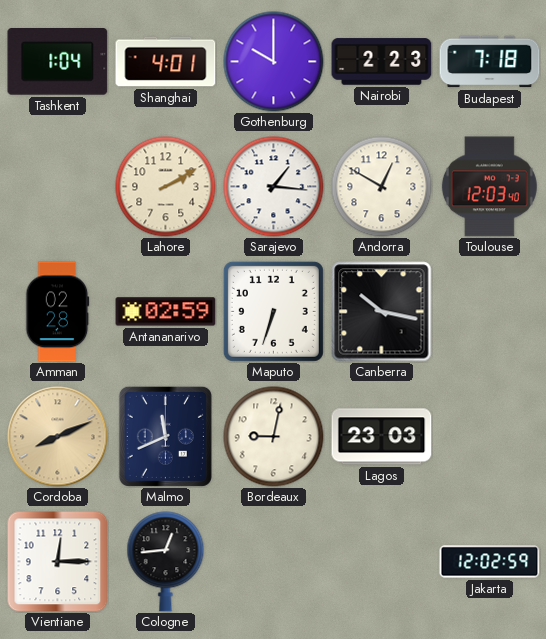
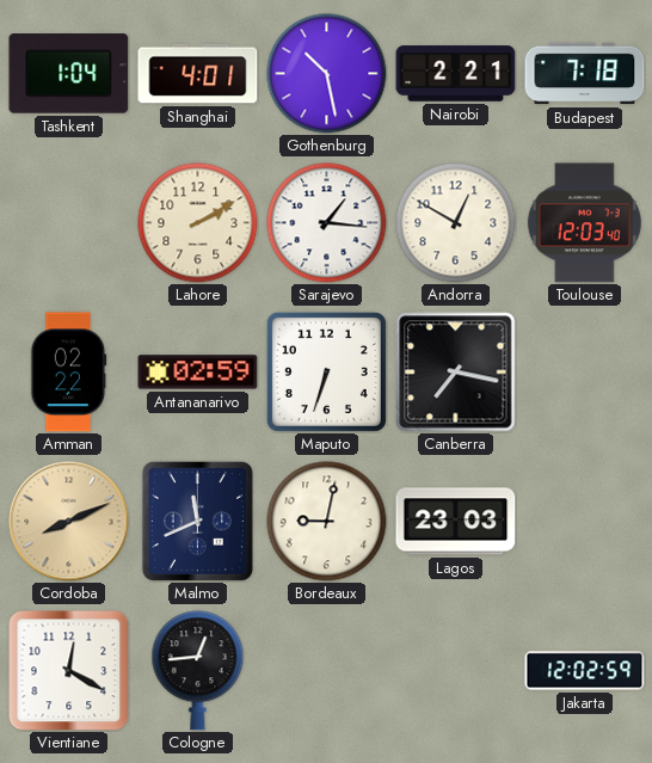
Gothenburg: 10:00 -> 10:28 (327, 74)
Nairobi: 2:23 -> 2:21 (456, 74)
Amman: 02:28 -> 02:22 (69, 373)
Canberra: 10:17 -> 7:17 (456, 373)
Vientiane: 12:15 -> 12:20 (68, 670)
